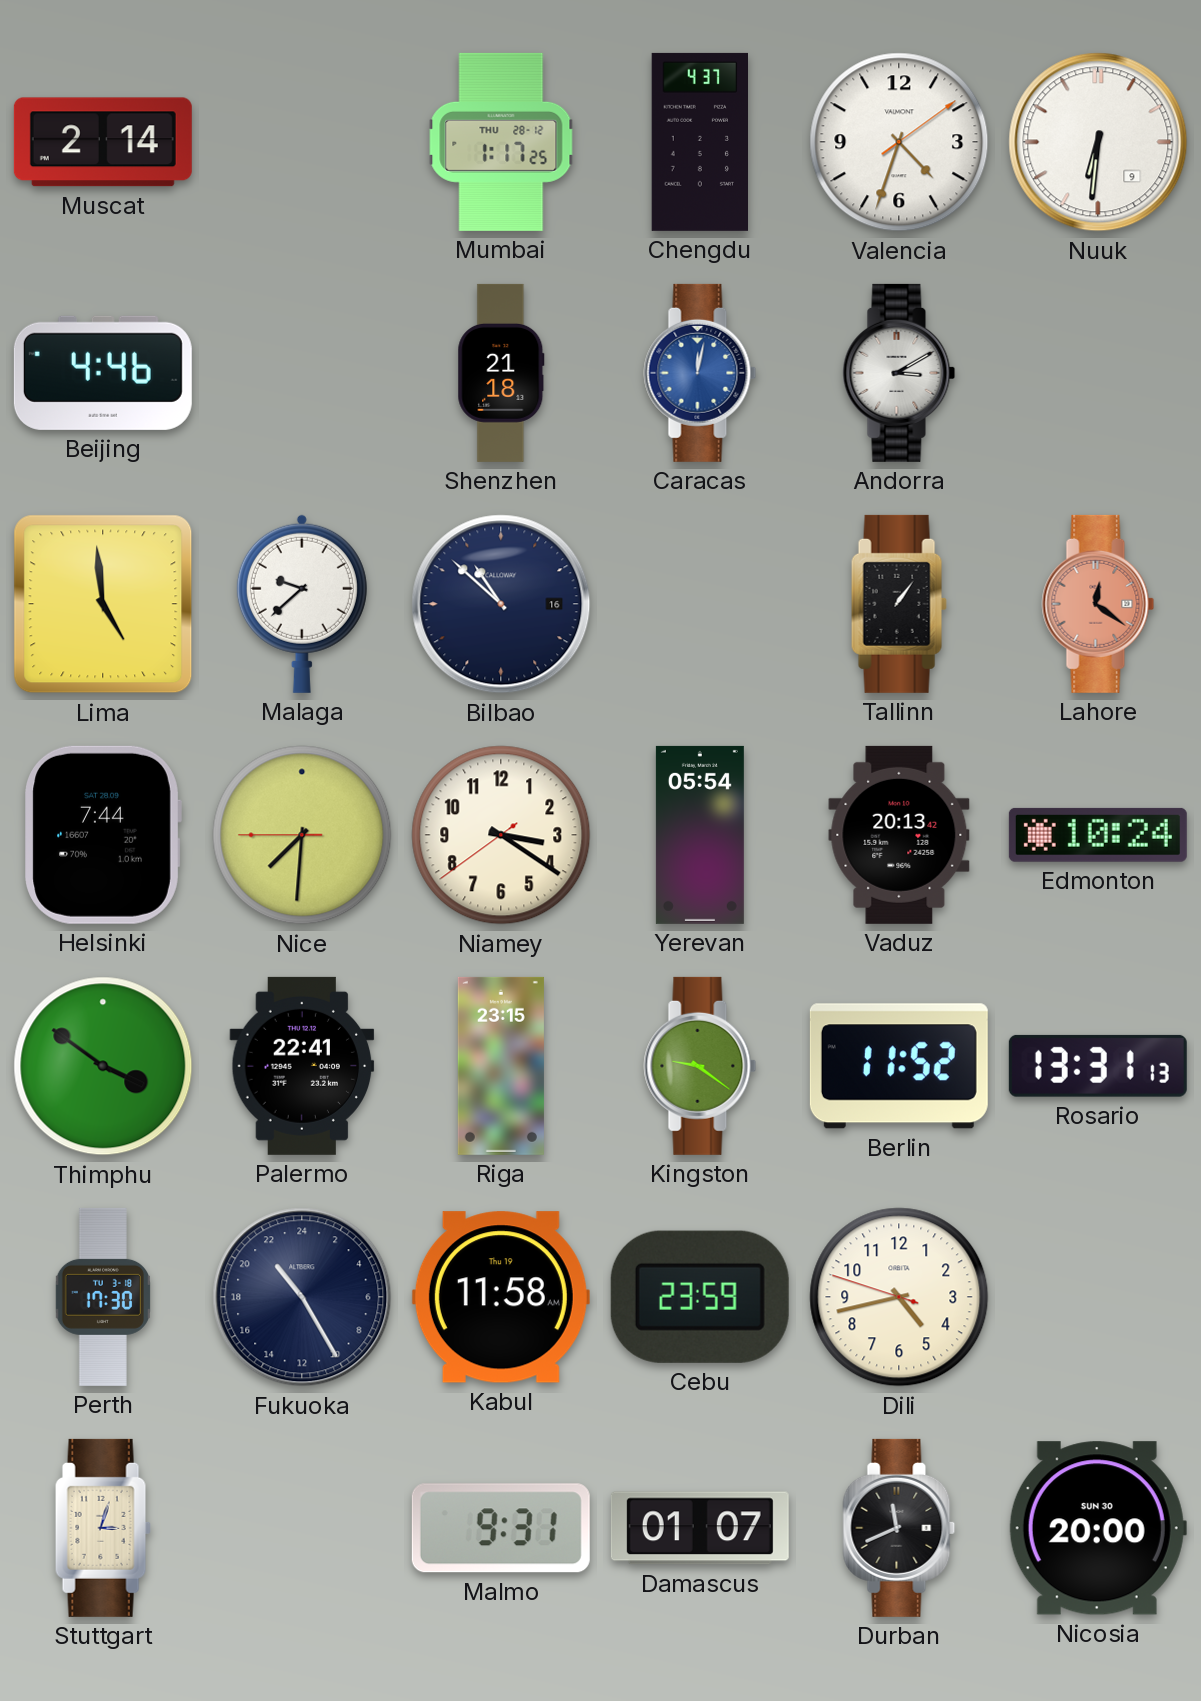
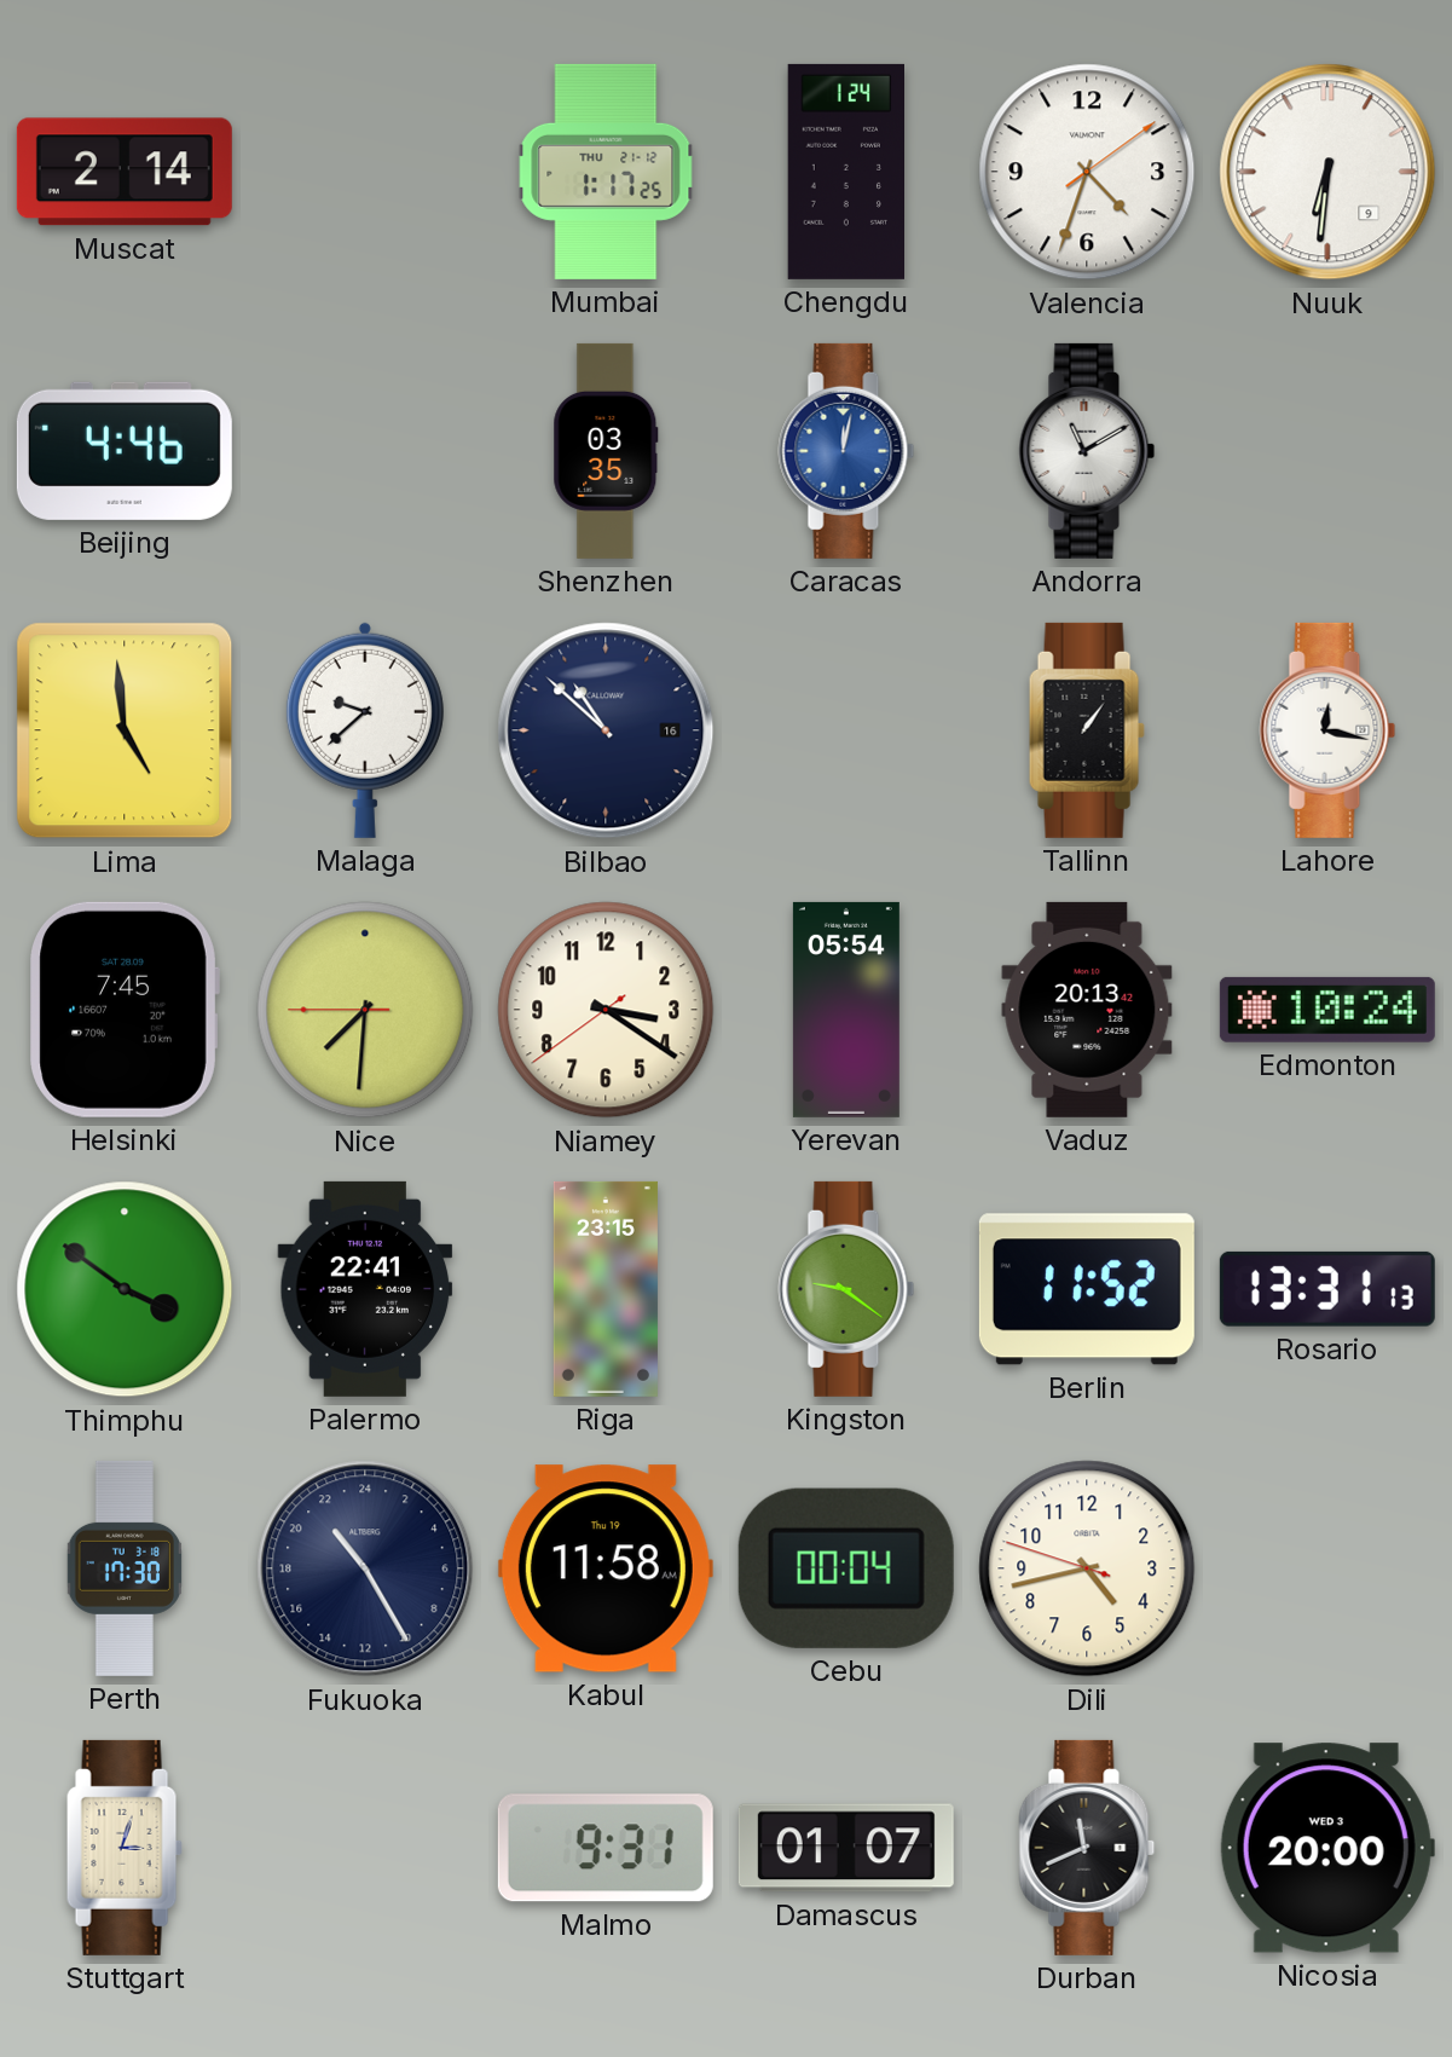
Mumbai date: THU 28-12 -> THU 21-12 (606, 172)
Chengdu: 4:37 -> 1:24 (845, 172)
Shenzhen: 21:18 -> 03:35 (606, 451)
Andorra: 3:10 -> 11:10 (1087, 451)
Lahore: 12:21 -> 12:17 (1327, 730)
Lahore dial: salmon -> white (1327, 730)
Helsinki: 7:44 -> 7:45 (125, 1010)
Cebu: 23:59 -> 00:04 (846, 1568)
Nicosia date: SUN 30 -> WED 3 (1327, 1848)
